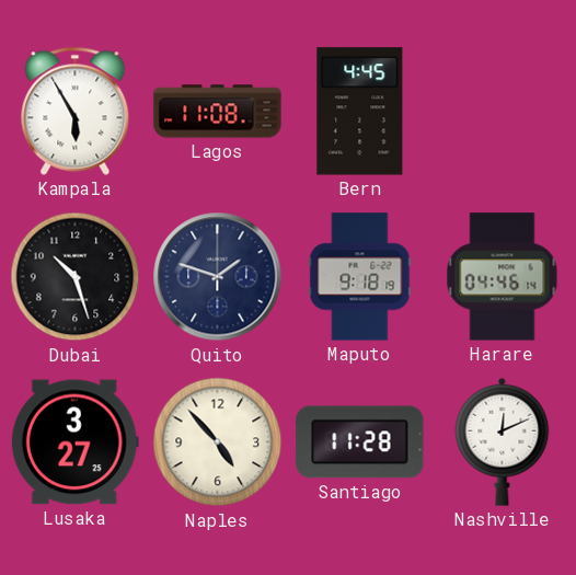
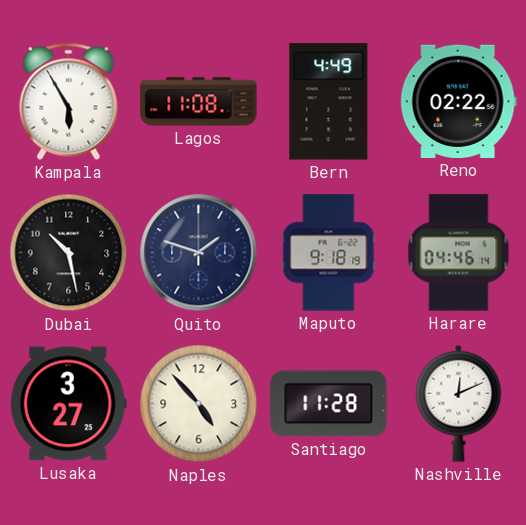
Bern: 4:45 -> 4:49 (329, 102)
Reno: none -> 02:22 (458, 101)
Dubai: 10:27 -> 10:28 (69, 253)
